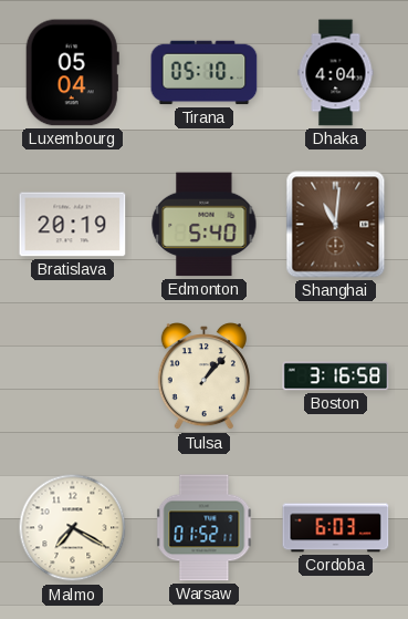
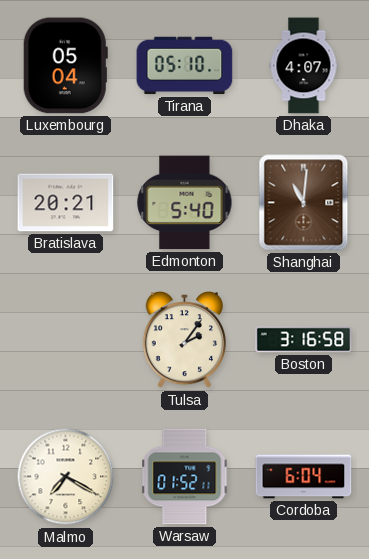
Dhaka: 4:04 -> 4:07 (304, 66)
Bratislava: 20:19 -> 20:21 (66, 203)
Tulsa: 1:07 -> 2:06 (184, 341)
Cordoba: 6:03 -> 6:04 (304, 477)
